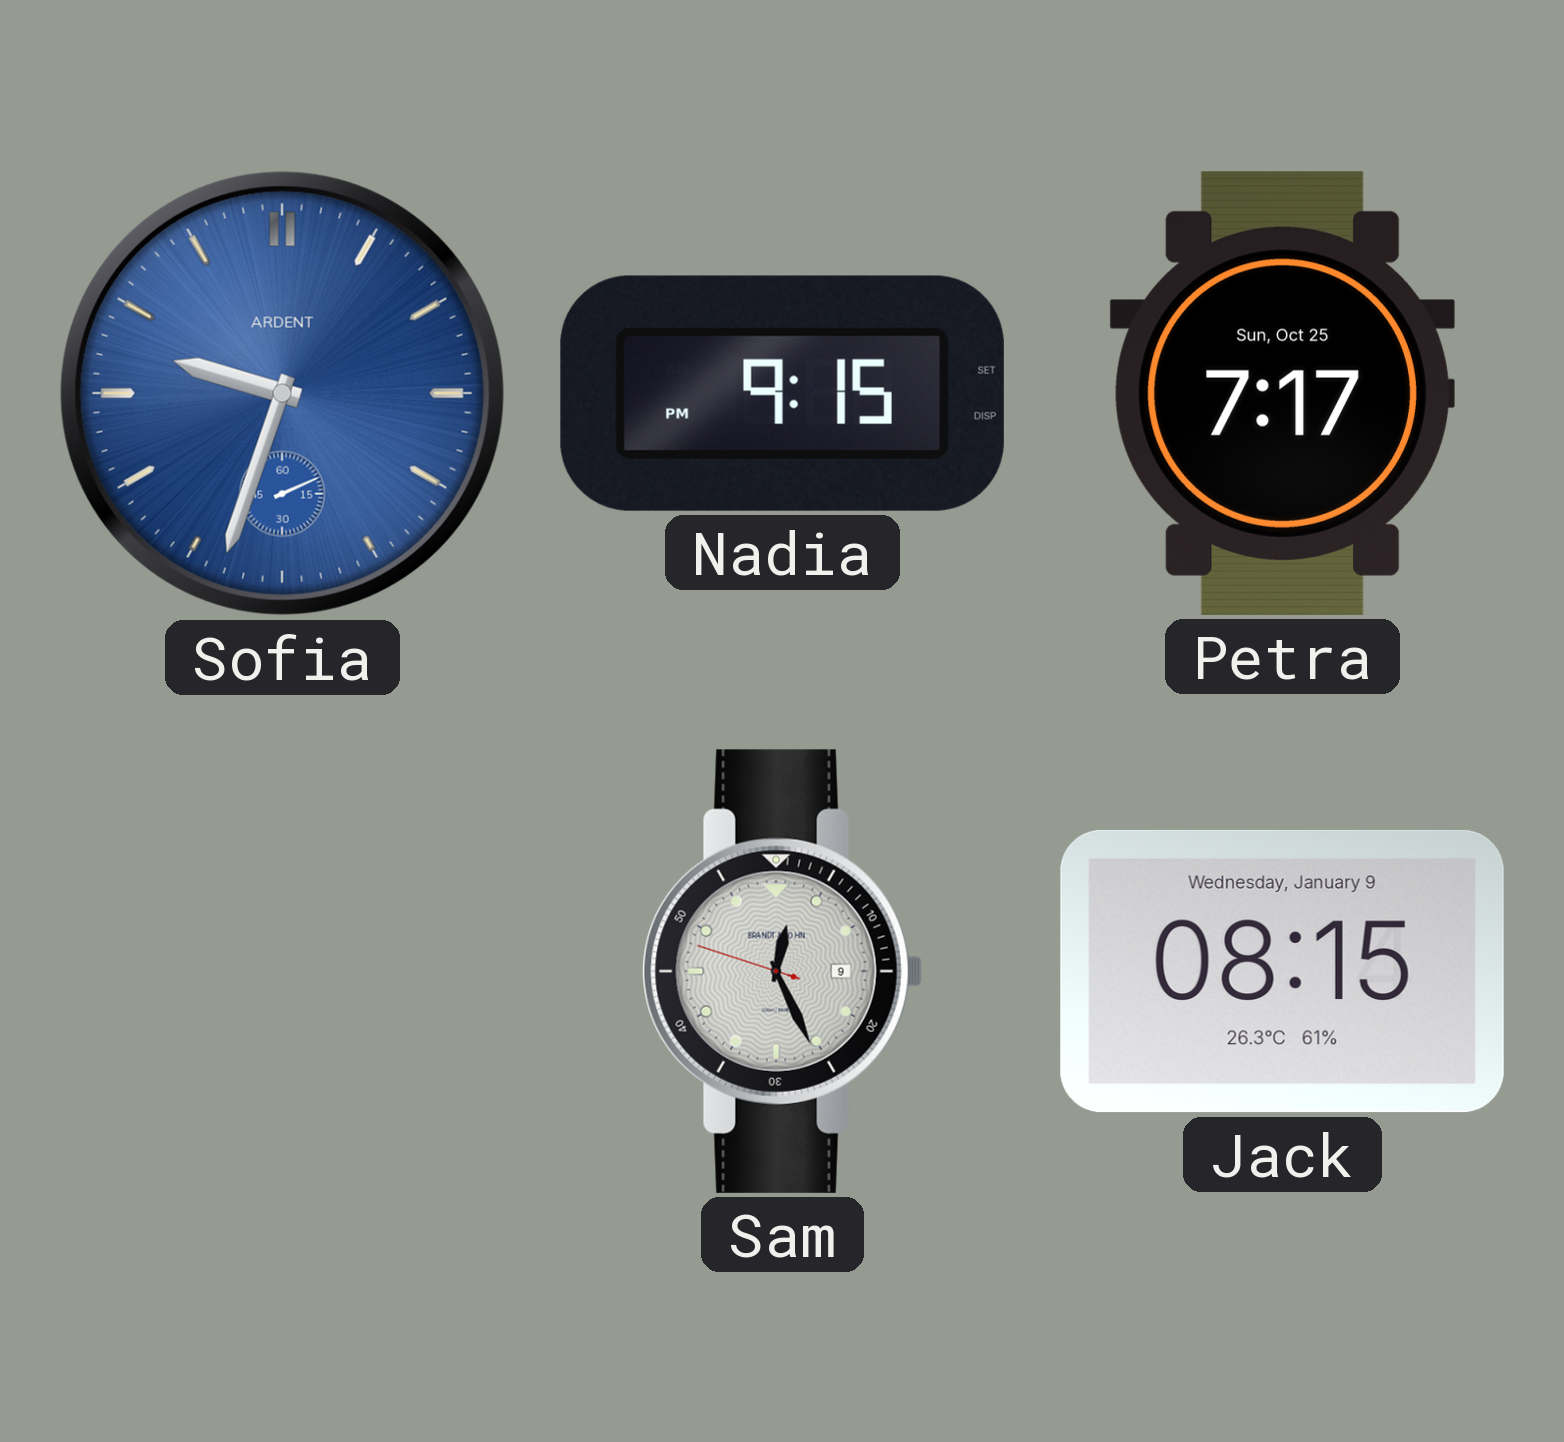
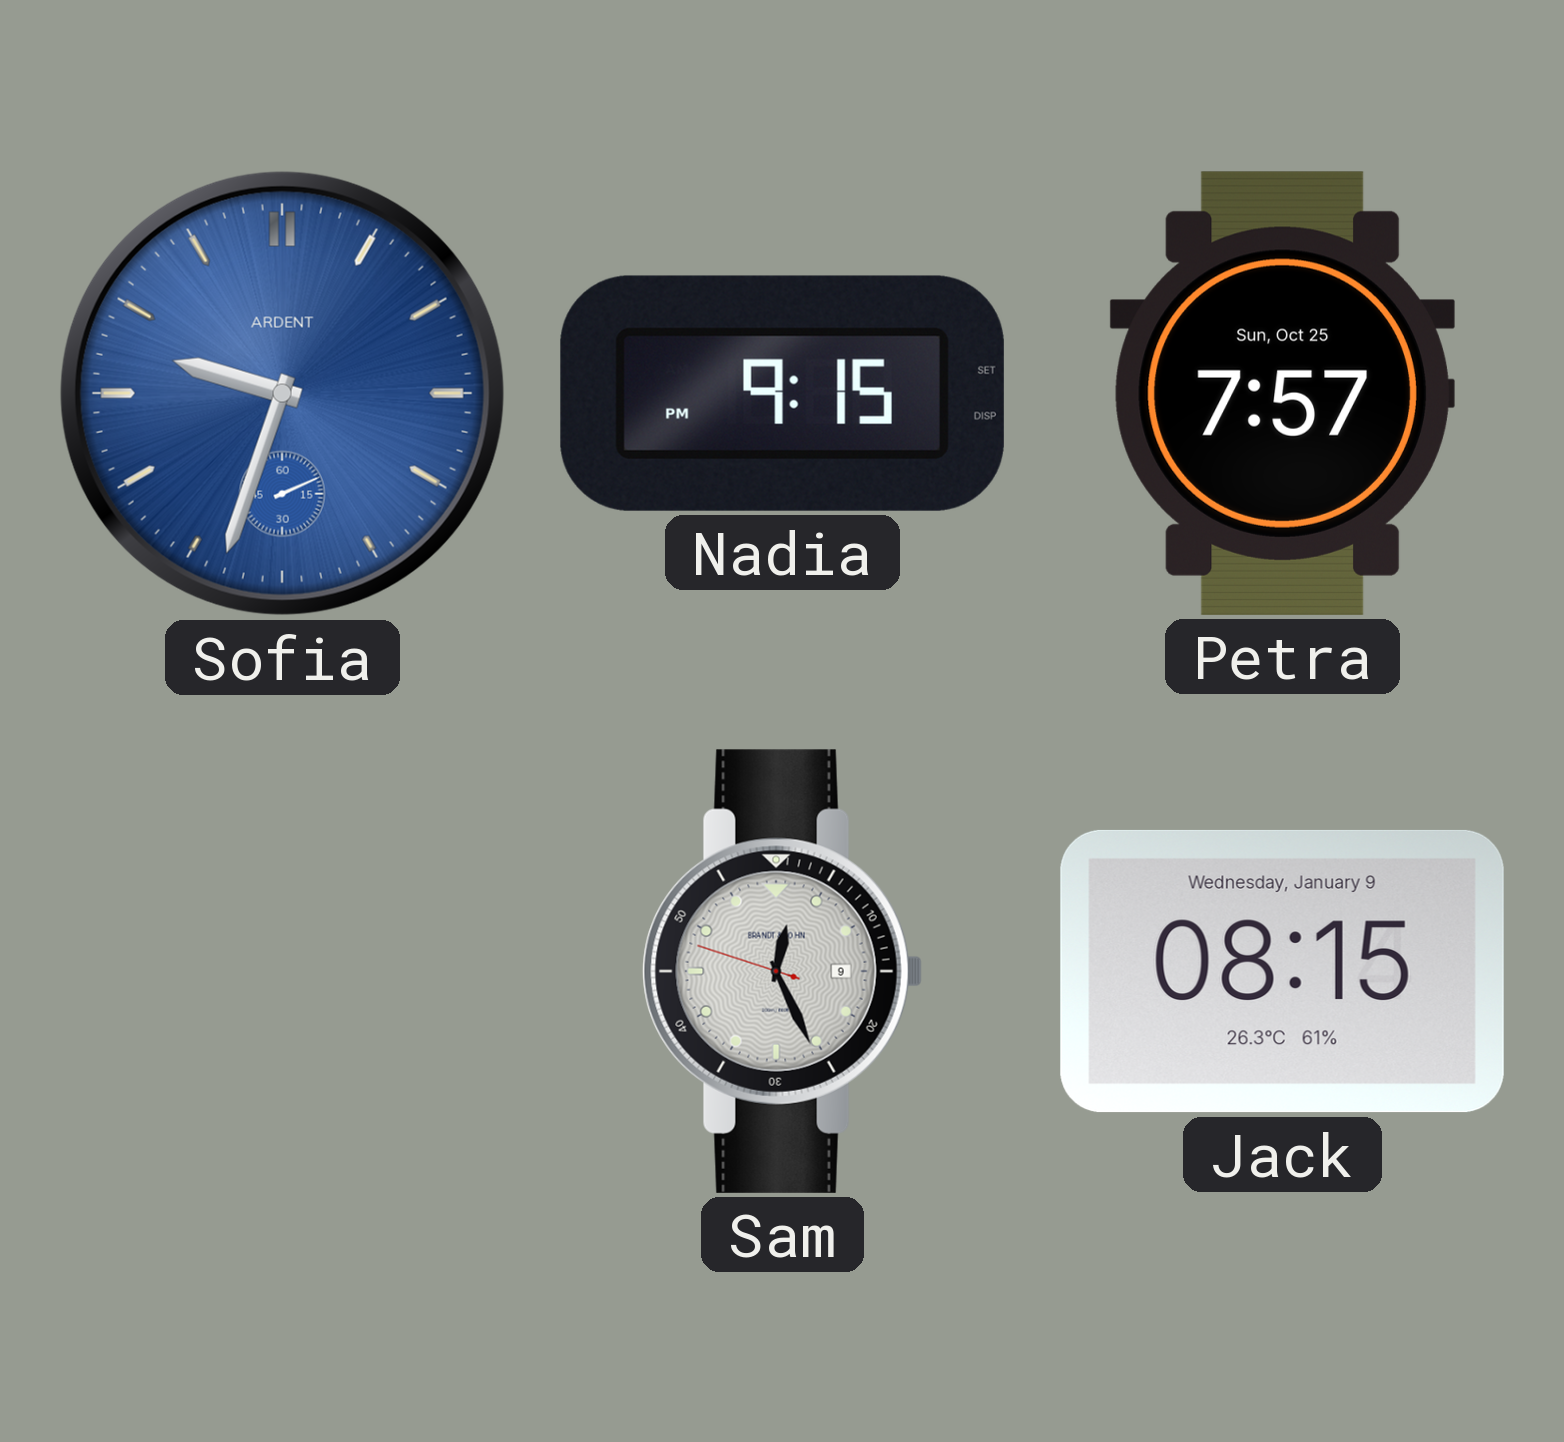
Petra: 7:17 -> 7:57 (1282, 393)
